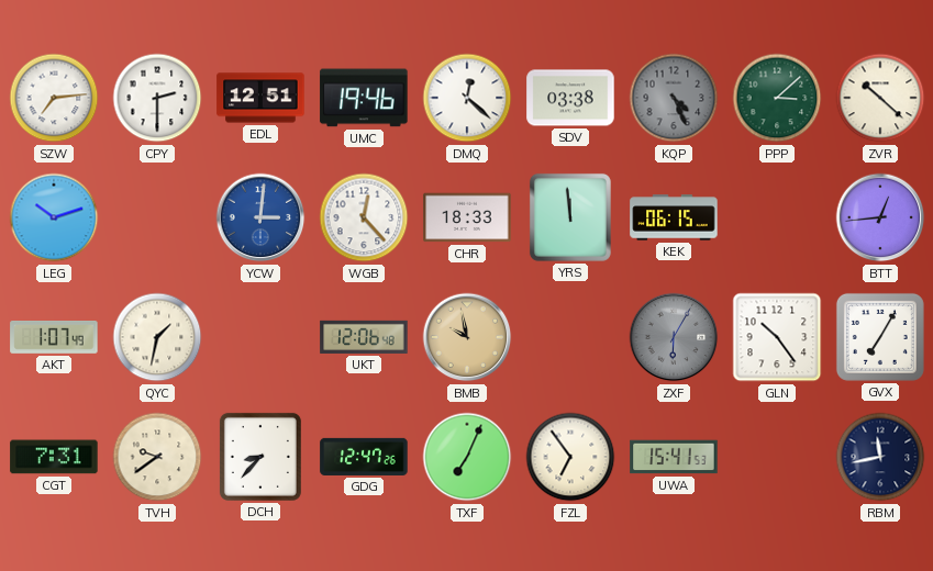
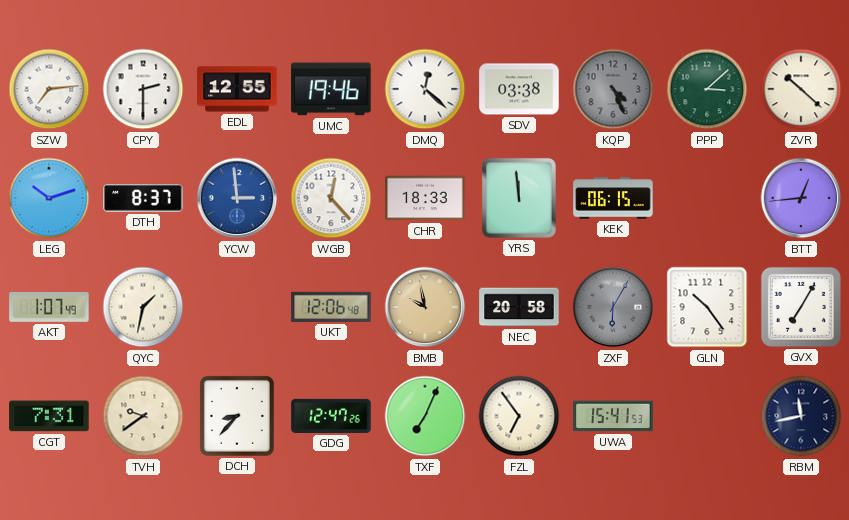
EDL: 12:51 -> 12:55 (237, 89)
DTH: none -> 8:37 (143, 198)
YCW: 3:01 -> 2:59 (237, 198)
NEC: none -> 20:58 (519, 307)
